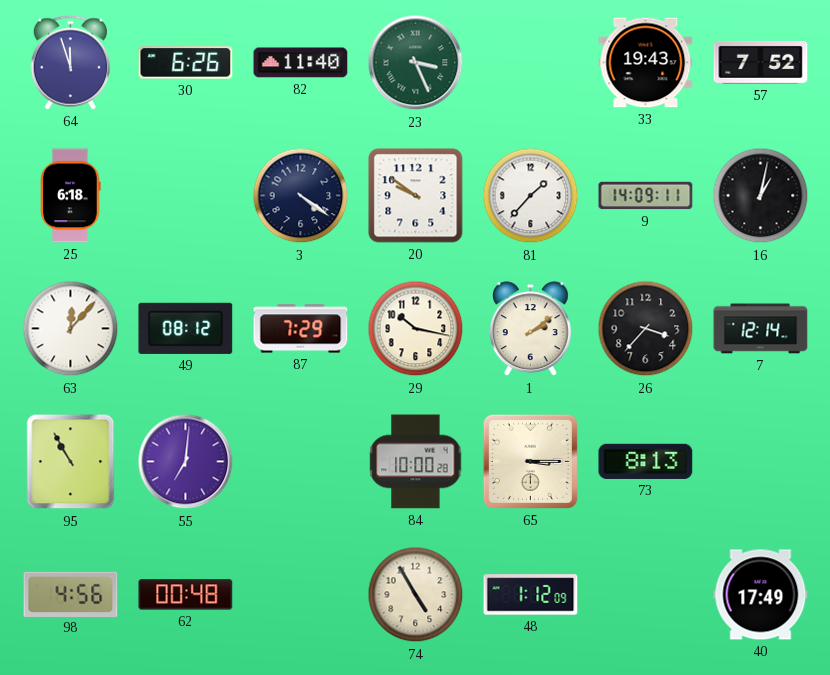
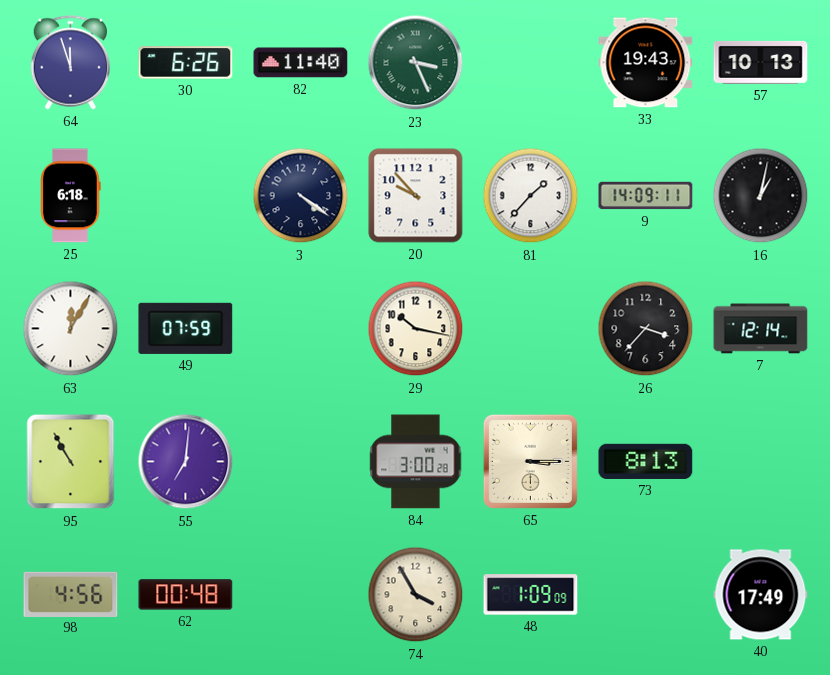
57: 7:52 -> 10:13 (761, 62)
20: 9:51 -> 9:53 (416, 196)
63: 12:07 -> 12:05 (71, 329)
49: 08:12 -> 07:59 (186, 328)
87: 7:29 -> none (301, 329)
1: 2:09 -> none (530, 329)
84: 10:00 -> 3:00 (416, 462)
74: 4:55 -> 3:55 (416, 595)
48: 1:12 -> 1:09 (531, 595)
